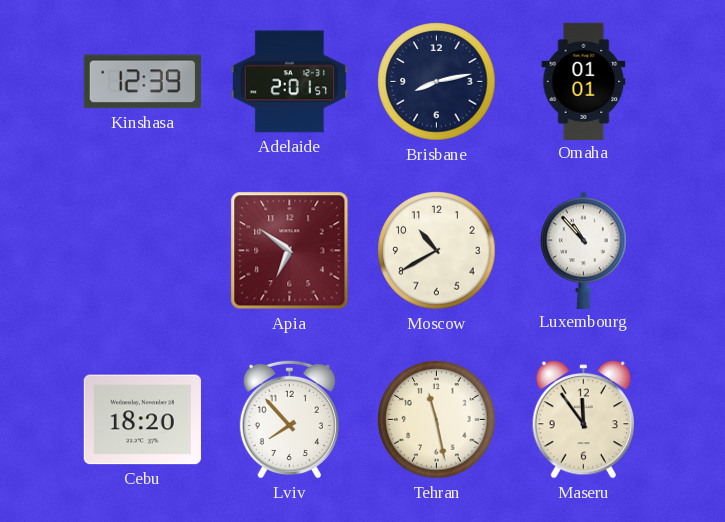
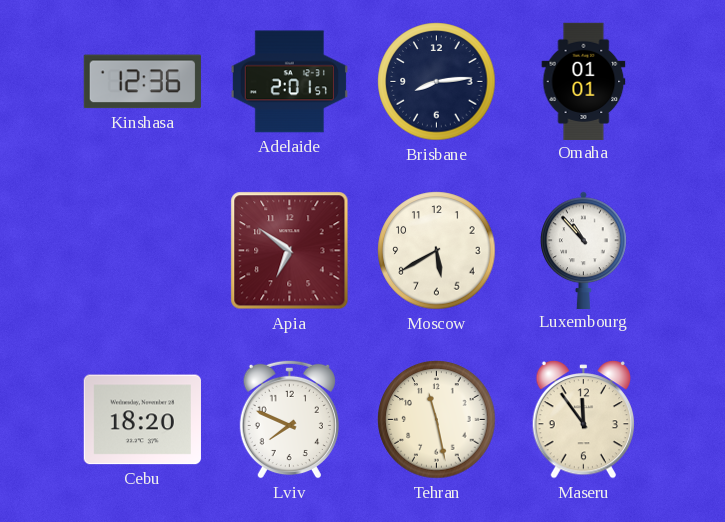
Kinshasa: 12:39 -> 12:36 (142, 82)
Brisbane: 8:13 -> 8:14 (437, 82)
Moscow: 10:40 -> 5:40 (437, 251)
Lviv: 7:53 -> 7:49 (289, 419)
